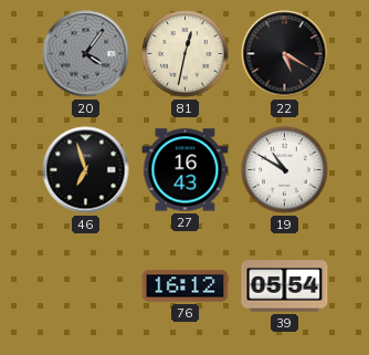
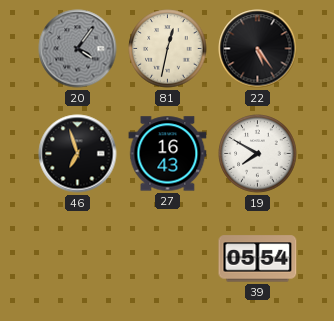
22: 5:20 -> 5:24 (258, 49)
19: 10:50 -> 7:50 (258, 154)
76: 16:12 -> none (186, 286)
